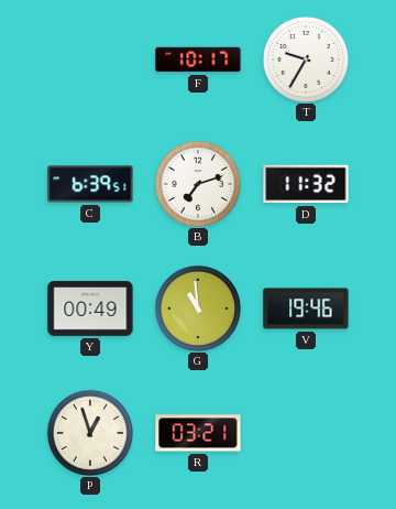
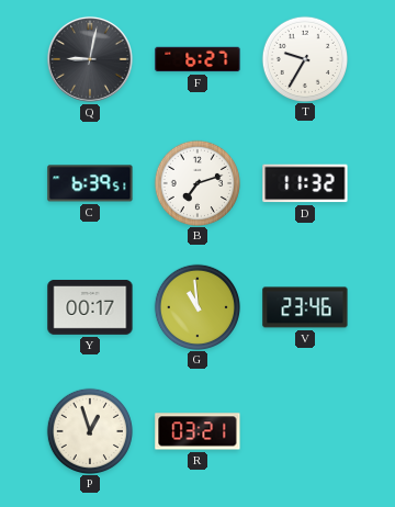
Q: none -> 9:02 (90, 59)
F: 10:17 -> 6:27 (198, 59)
Y: 00:49 -> 00:17 (90, 308)
V: 19:46 -> 23:46 (305, 307)
